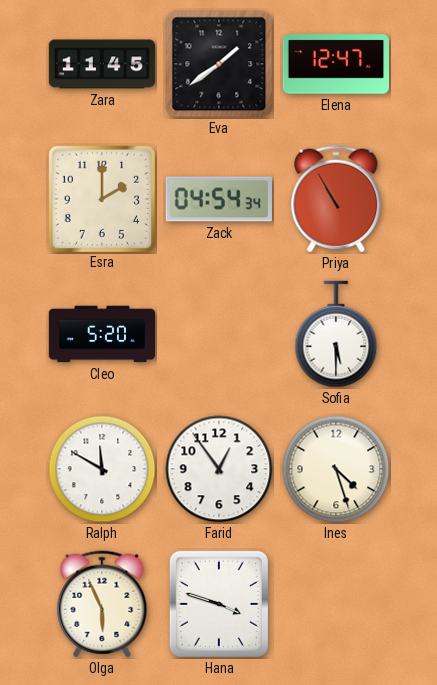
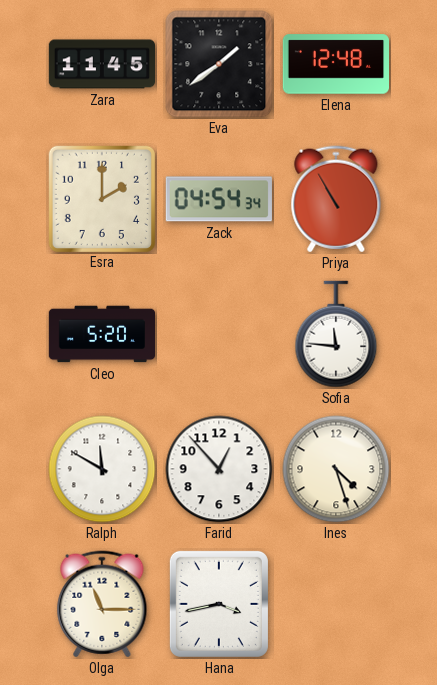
Elena: 12:47 -> 12:48 (335, 64)
Sofia: 5:30 -> 11:46 (336, 334)
Farid: 12:54 -> 12:53 (219, 469)
Olga: 5:56 -> 11:15 (102, 604)
Hana: 3:48 -> 3:43 (219, 604)
